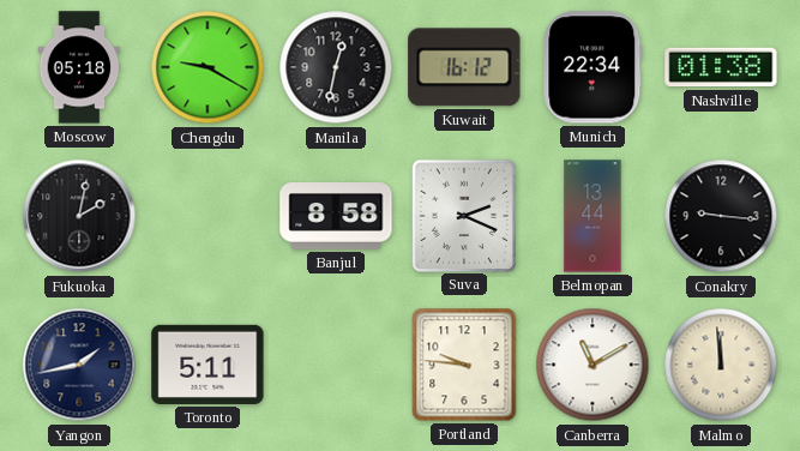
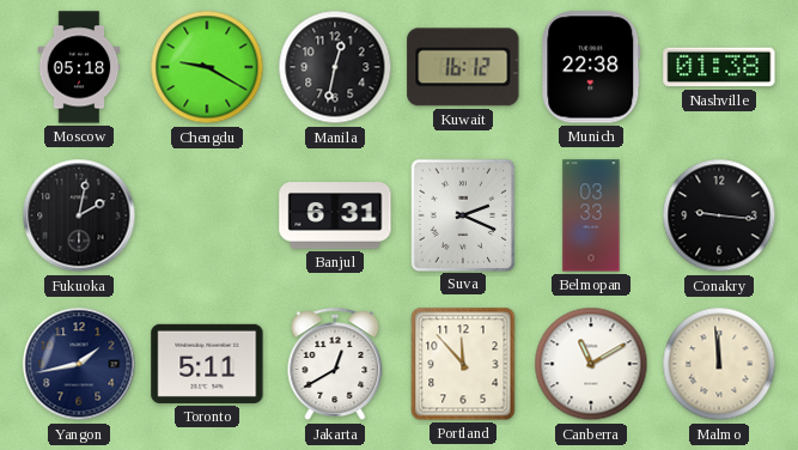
Munich: 22:34 -> 22:38 (591, 67)
Banjul: 8:58 -> 6:31 (335, 215)
Belmopan: 13:44 -> 03:33 (591, 215)
Jakarta: none -> 12:40 (335, 365)
Portland: 9:46 -> 11:53 (463, 364)
